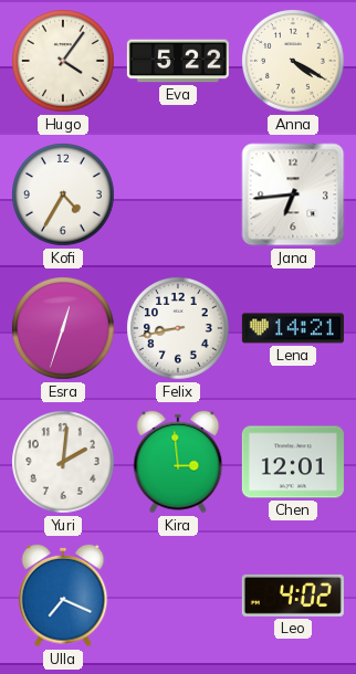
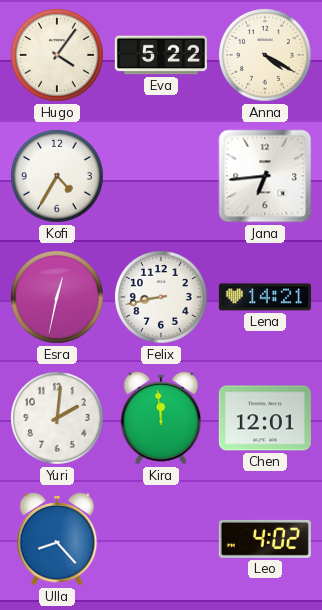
Esra: 12:33 -> 12:32 (58, 298)
Kira: 2:59 -> 11:59 (161, 418)
Ulla: 7:19 -> 8:23 (57, 539)
